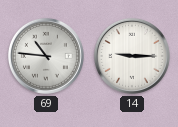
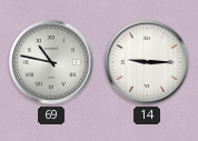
69: 10:46 -> 10:47 (51, 62)
